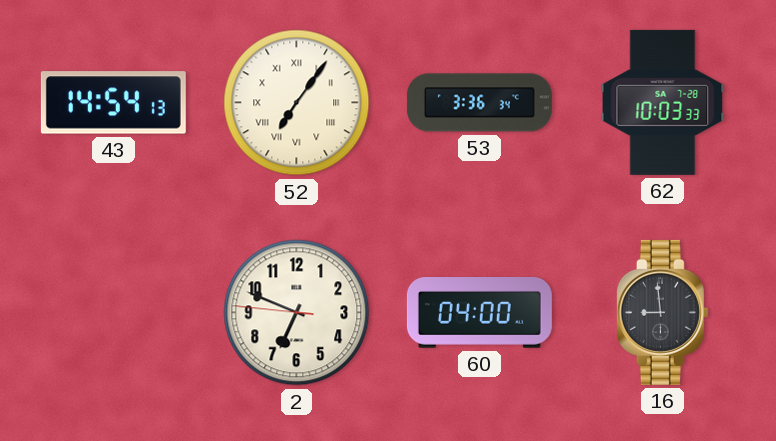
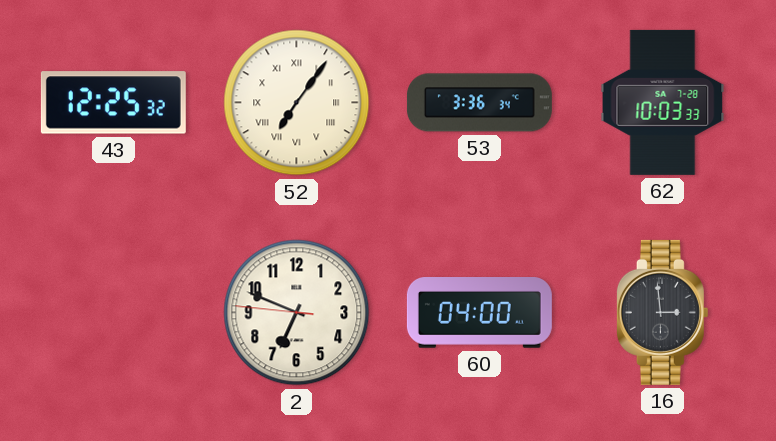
43: 14:54 -> 12:25 (113, 103)
16: 8:59 -> 2:59 (662, 312)
